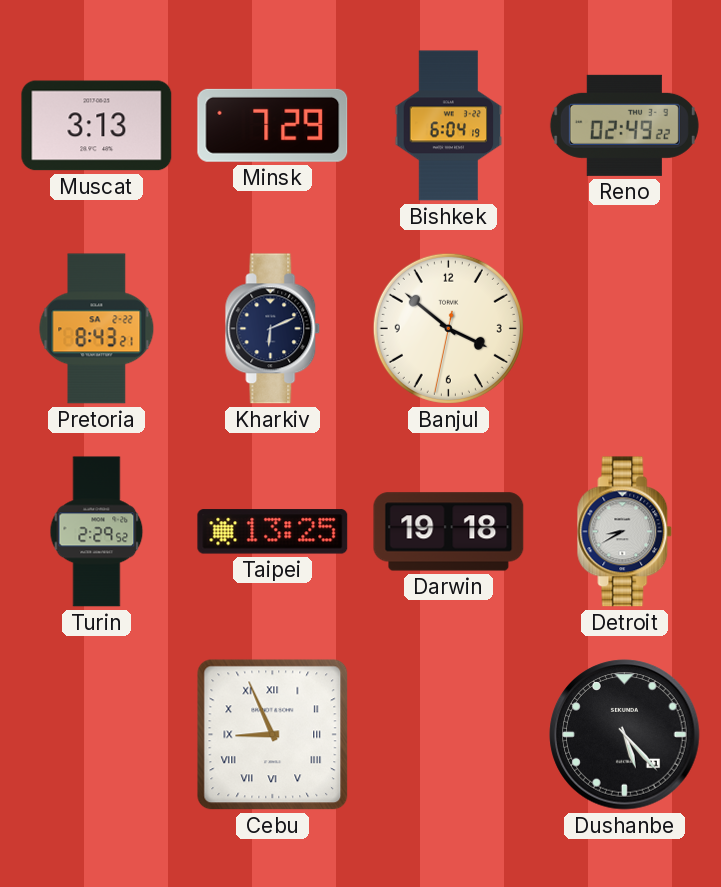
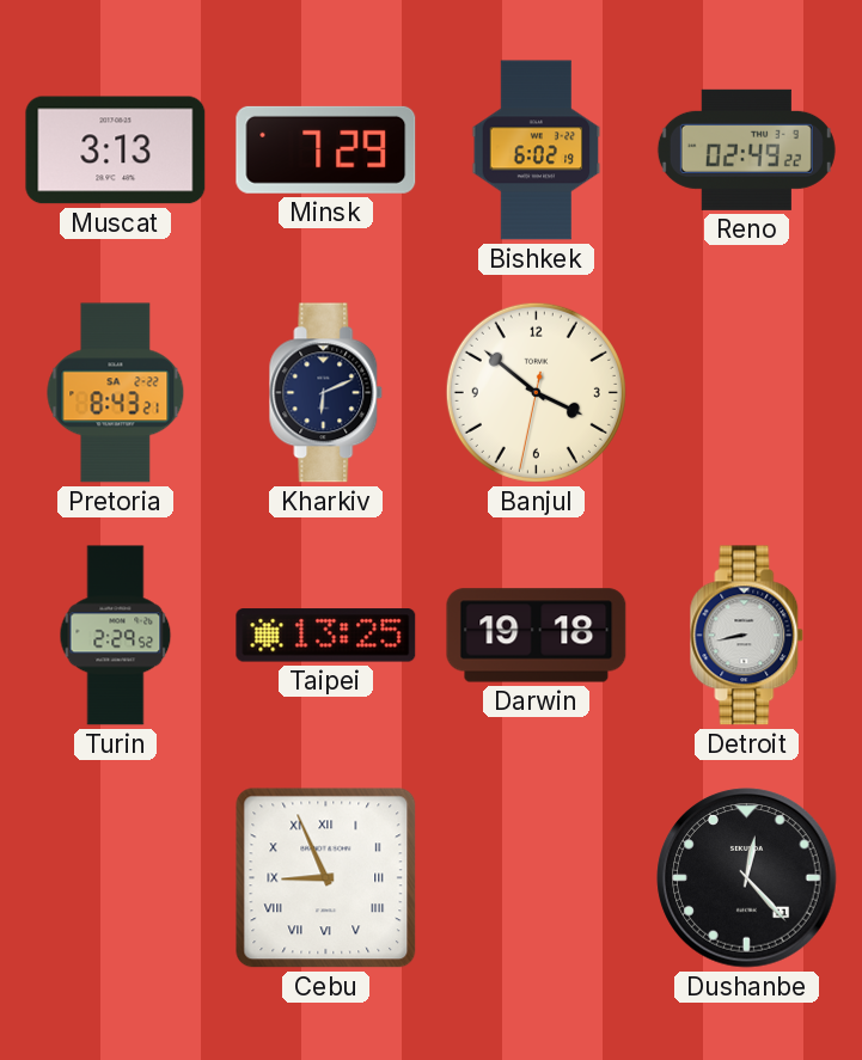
Bishkek: 6:04 -> 6:02 (537, 151)
Detroit: 8:40 -> 8:43 (747, 636)
Dushanbe: 5:23 -> 12:23 (747, 878)
